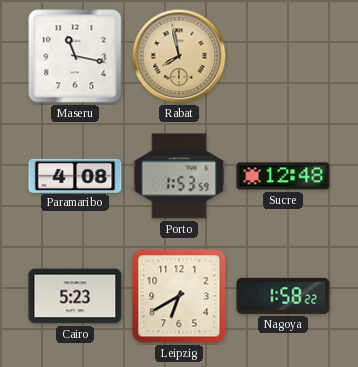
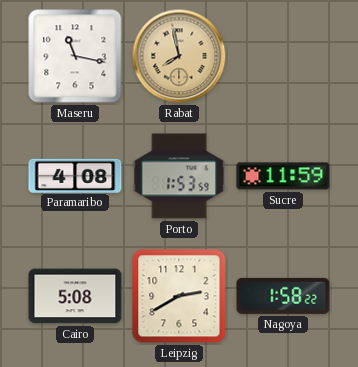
Sucre: 12:48 -> 11:59 (283, 176)
Cairo: 5:23 -> 5:08 (75, 296)
Leipzig: 6:40 -> 2:40 (179, 296)
